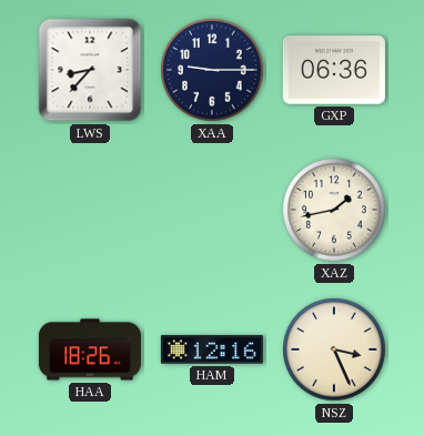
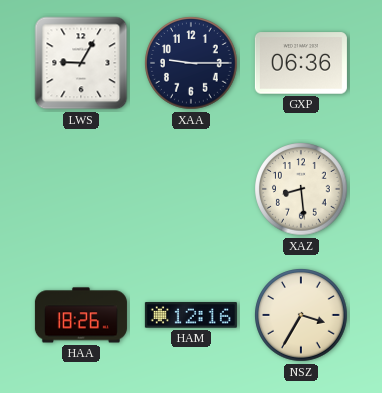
LWS: 8:37 -> 9:05 (81, 63)
XAZ: 1:43 -> 8:29 (301, 189)
NSZ: 3:26 -> 3:35 (301, 315)
